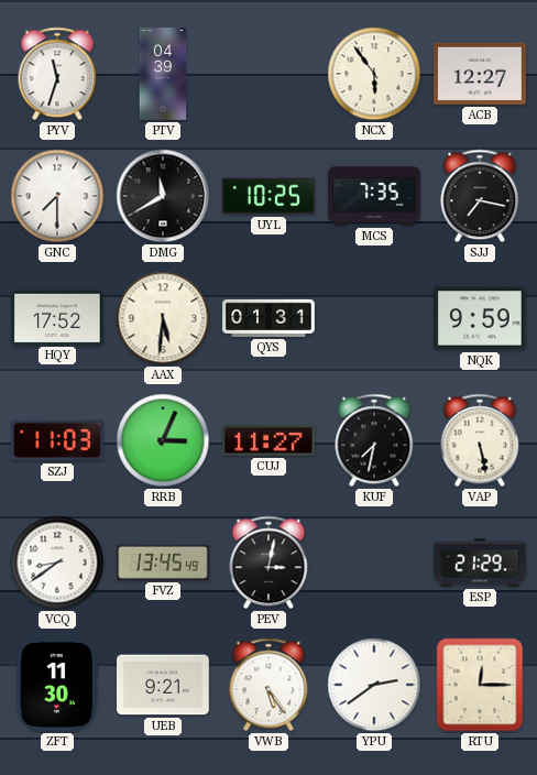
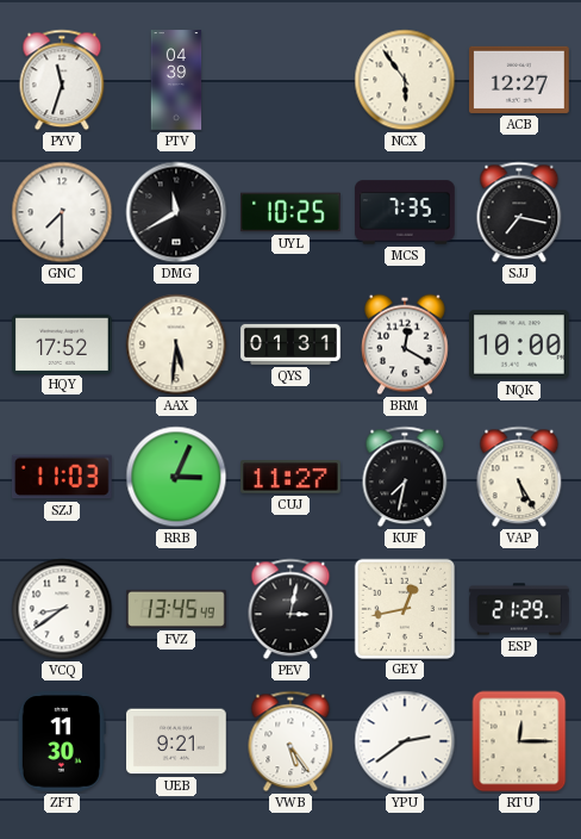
BRM: none -> 12:20 (406, 344)
NQK: 9:59 -> 10:00 (520, 344)
VAP: 5:28 -> 5:25 (519, 477)
GEY: none -> 12:43 (404, 608)
